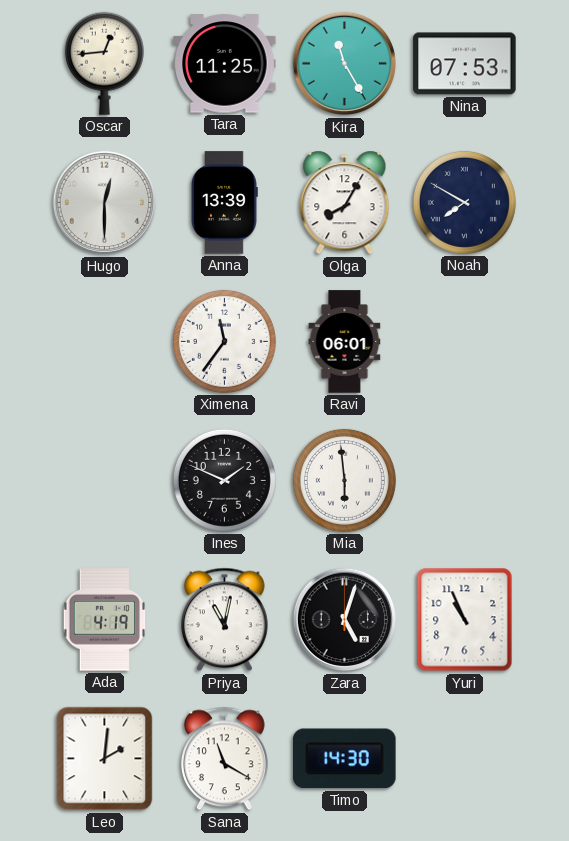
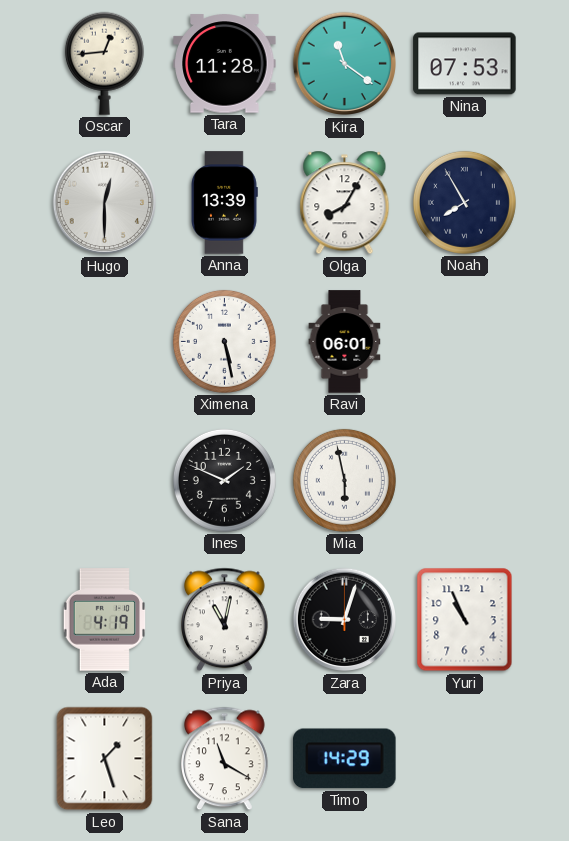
Tara: 11:25 -> 11:28 (225, 64)
Kira: 11:25 -> 11:21 (345, 64)
Noah: 7:50 -> 7:55 (464, 202)
Ximena: 11:36 -> 5:28 (224, 341)
Mia: 5:59 -> 5:58 (344, 480)
Zara: 5:03 -> 9:03 (345, 620)
Leo: 2:01 -> 1:27 (105, 759)
Timo: 14:30 -> 14:29 (345, 759)
